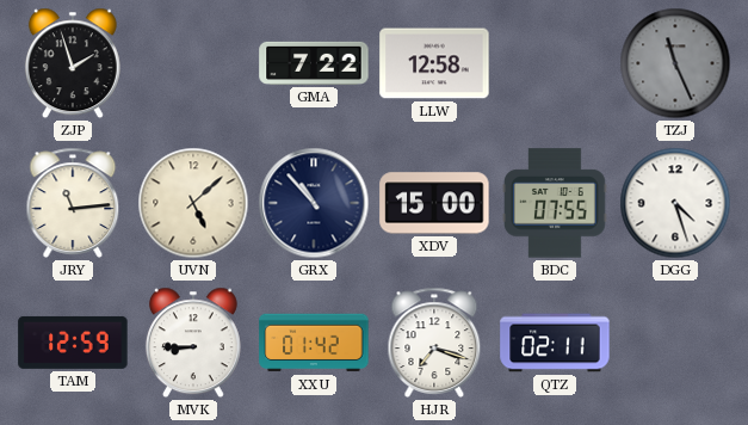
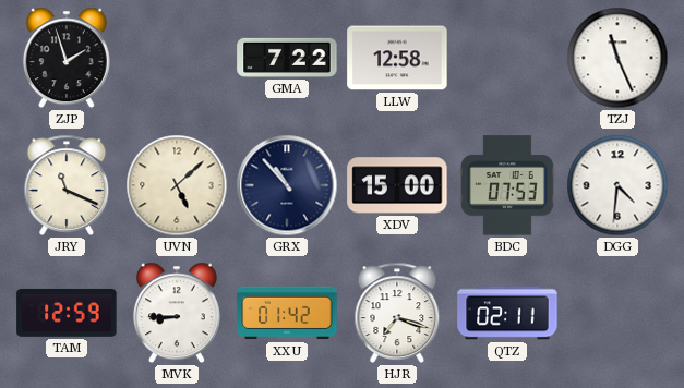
TZJ dial: grey -> white (617, 58)
JRY: 11:14 -> 11:19 (67, 185)
BDC: 07:55 -> 07:53 (507, 185)
DGG: 4:27 -> 4:31 (617, 185)
